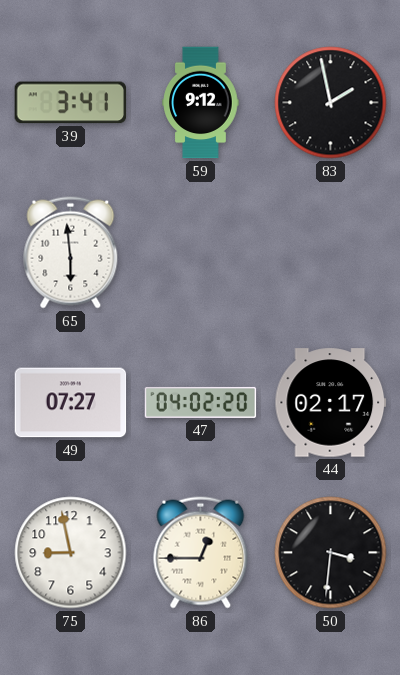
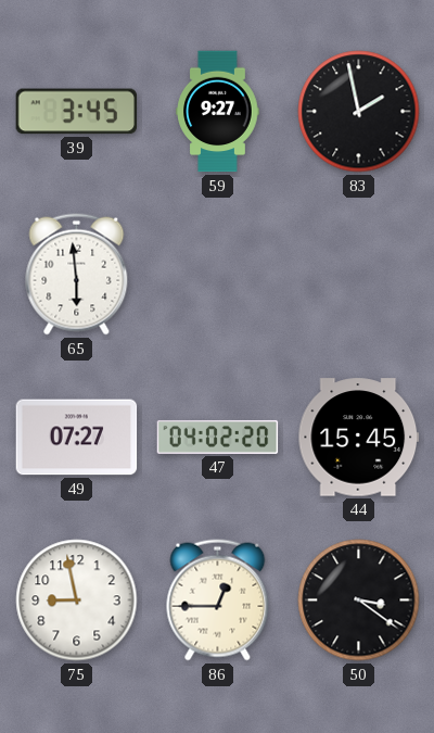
39: 3:41 -> 3:45 (77, 112)
59: 9:12 -> 9:27 (218, 112)
44: 02:17 -> 15:45 (359, 438)
50: 3:31 -> 3:21 (359, 601)
